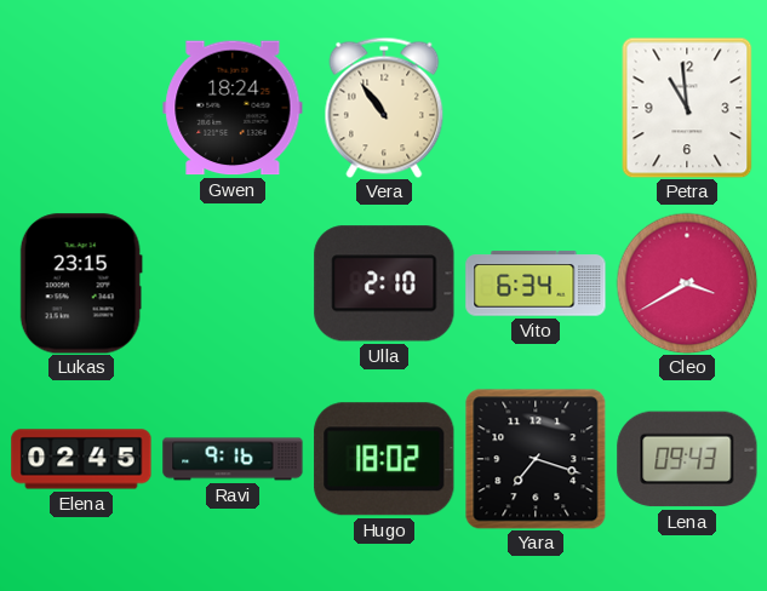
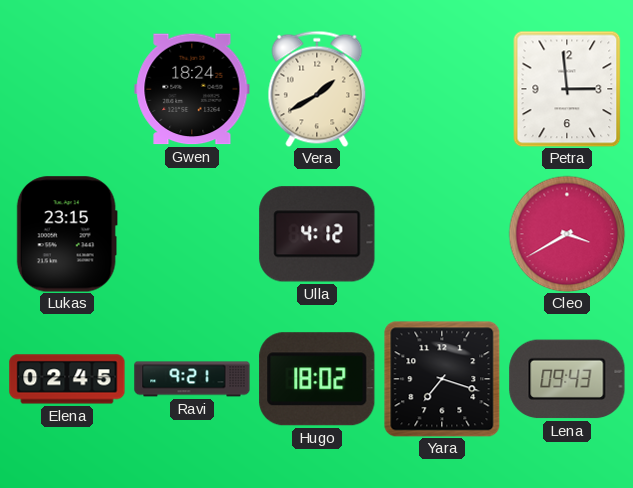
Vera: 10:54 -> 1:40 (317, 89)
Petra: 10:59 -> 2:59 (567, 89)
Ulla: 2:10 -> 4:12 (317, 234)
Vito: 6:34 -> none (536, 283)
Ravi: 9:16 -> 9:21 (192, 379)
